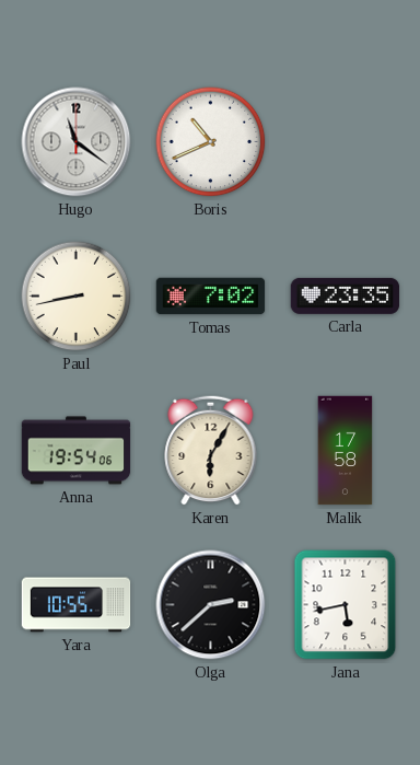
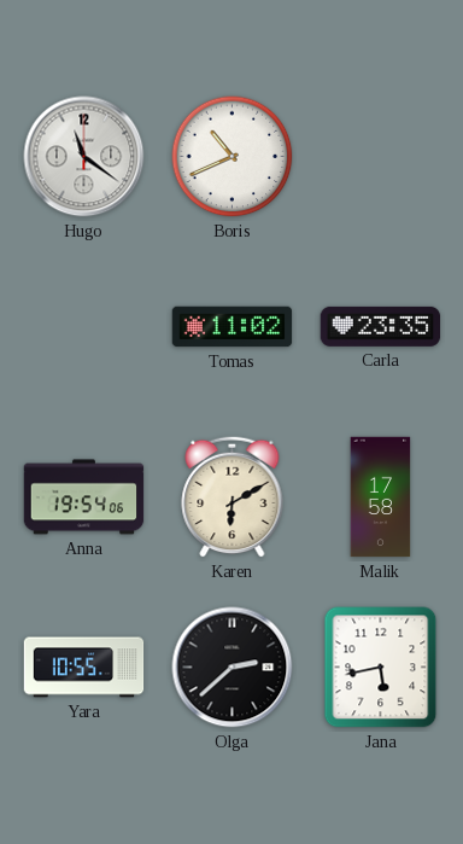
Paul: 8:43 -> none (77, 297)
Tomas: 7:02 -> 11:02 (233, 327)
Karen: 6:05 -> 6:10 (233, 496)
